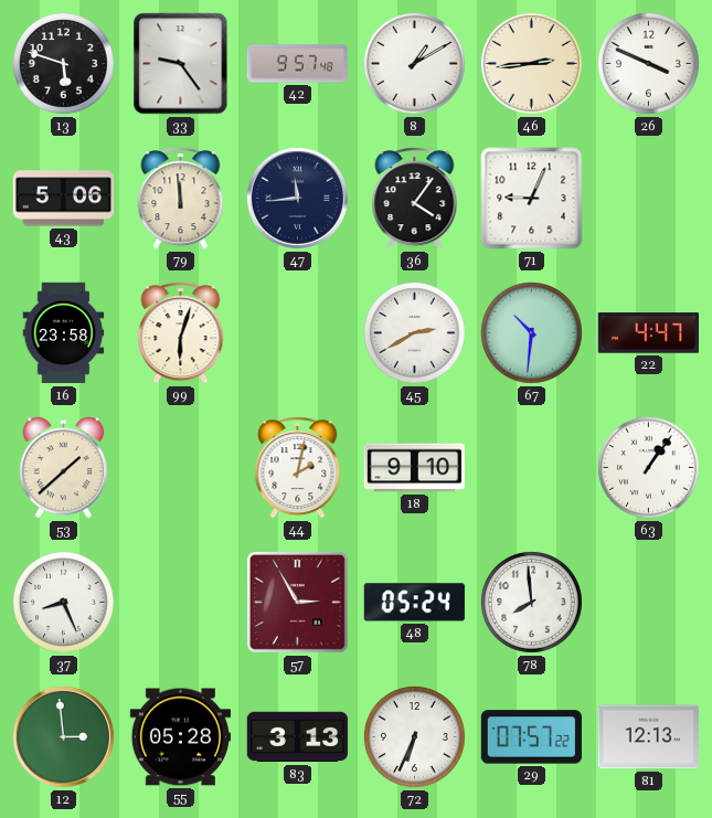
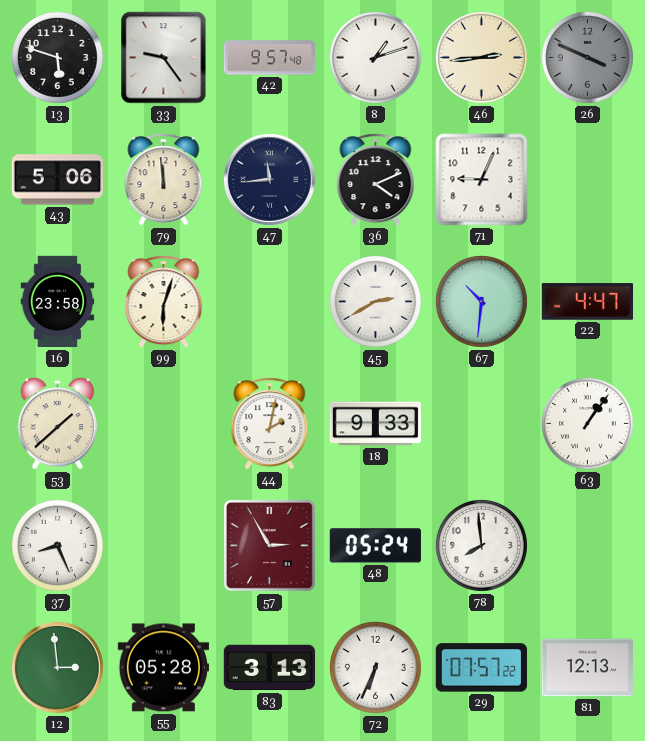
8: 1:10 -> 1:12 (375, 57)
26 dial: white -> grey (587, 57)
36: 4:06 -> 4:11 (376, 180)
18: 9:10 -> 9:33 (375, 424)
